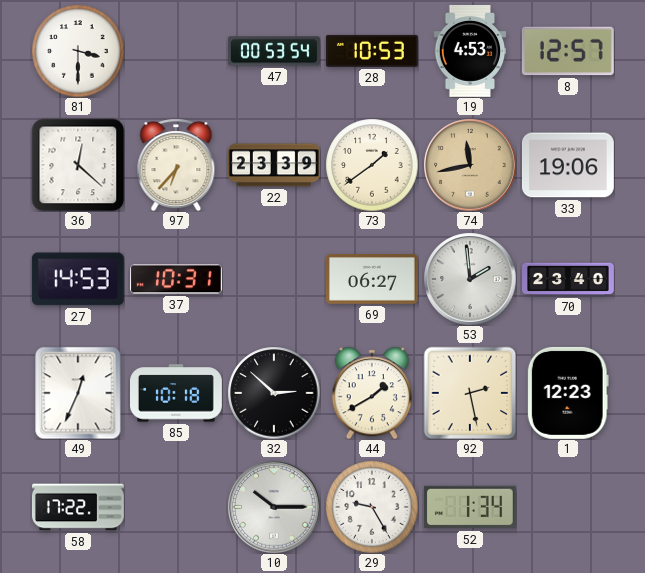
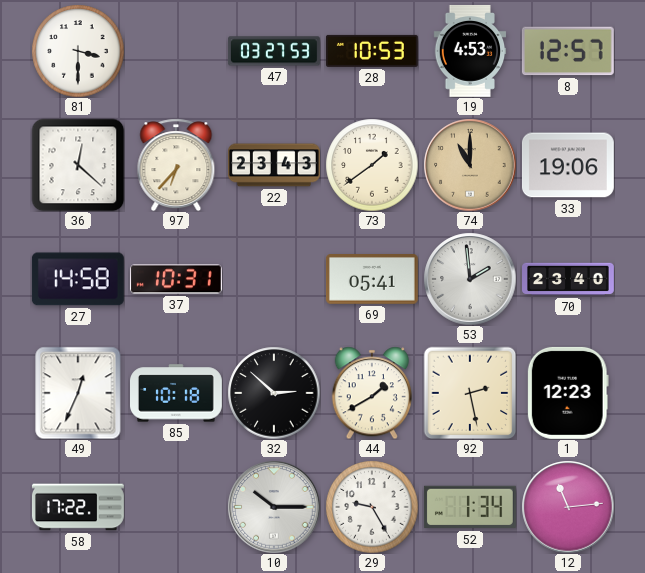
47: 00:53 -> 03:27 (275, 51)
22: 23:39 -> 23:43 (274, 165)
74: 11:43 -> 11:00 (470, 165)
27: 14:53 -> 14:58 (78, 279)
69: 06:27 -> 05:41 (372, 280)
12: none -> 11:14 (568, 507)
